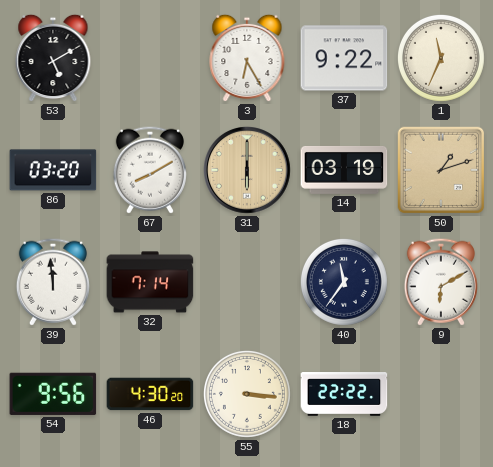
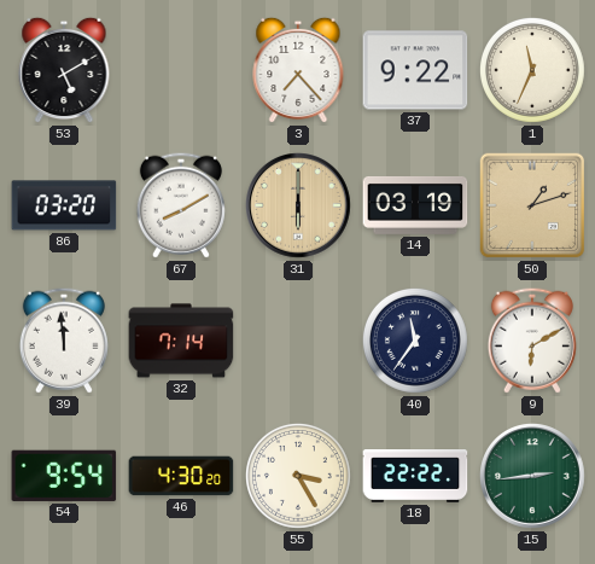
3: 6:25 -> 7:23 (298, 70)
54: 9:56 -> 9:54 (64, 476)
55: 3:16 -> 3:25 (298, 476)
15: none -> 2:44 (533, 477)
